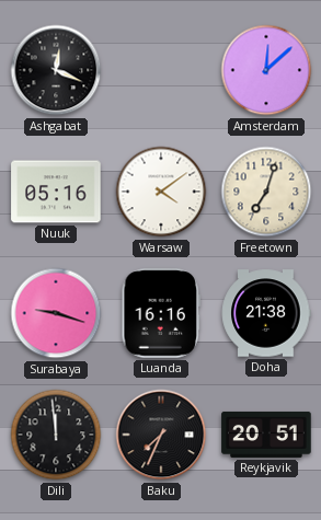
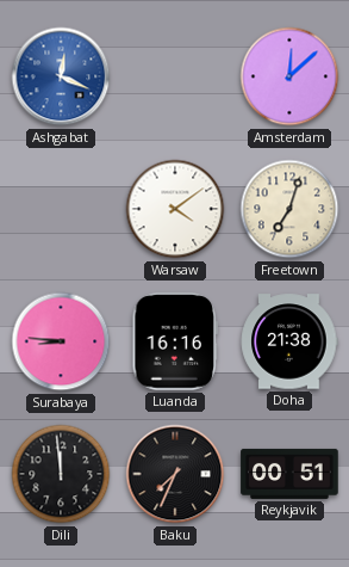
Ashgabat dial: black -> blue (61, 76)
Nuuk: 05:16 -> none (56, 192)
Surabaya: 9:18 -> 8:46 (61, 341)
Reykjavik: 20:51 -> 00:51 (289, 474)
